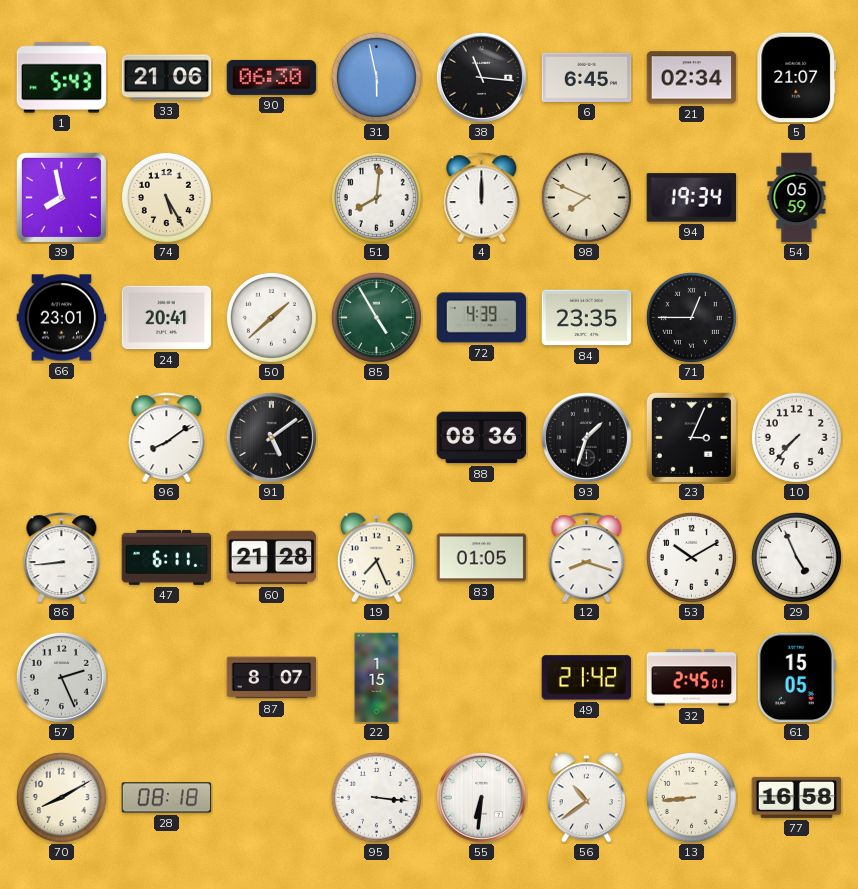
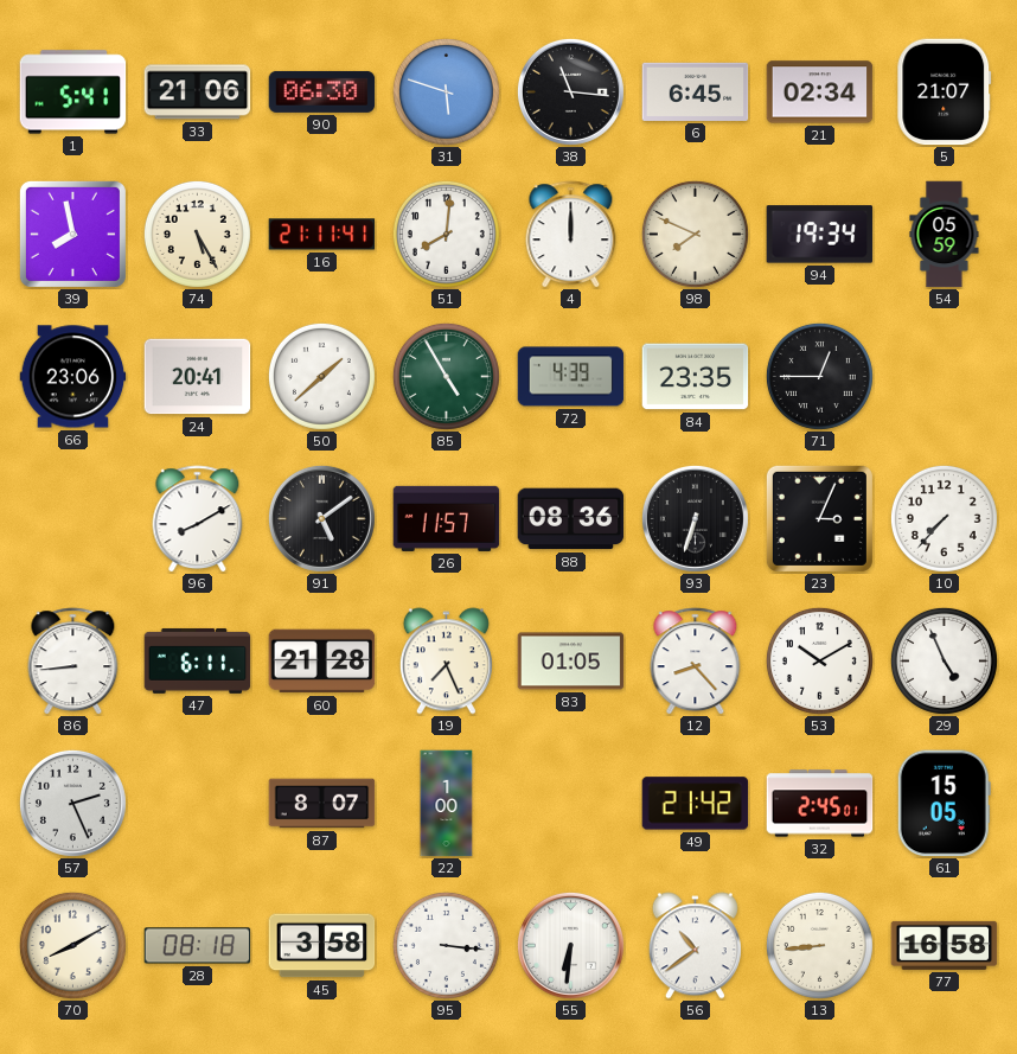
1: 5:43 -> 5:41 (73, 92)
31: 5:58 -> 5:48 (446, 91)
16: none -> 21:11 (322, 235)
66: 23:01 -> 23:06 (73, 377)
96: 8:09 -> 8:10 (198, 519)
26: none -> 11:57 (447, 518)
93: 1:33 -> 6:33 (695, 518)
12: 8:18 -> 8:23 (696, 662)
22: 1:15 -> 1:00 (447, 804)
45: none -> 3:58 (322, 946)
